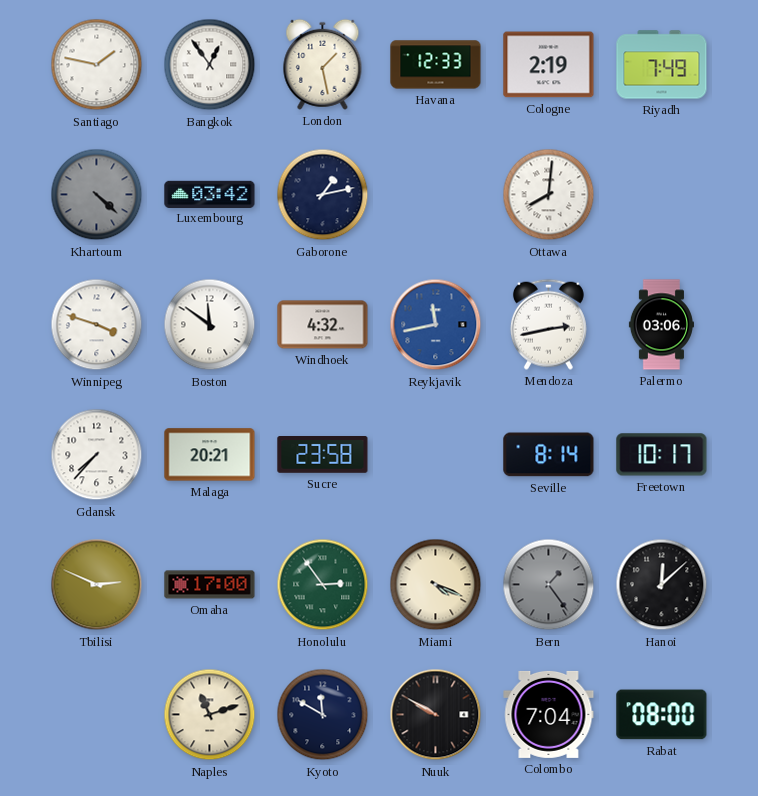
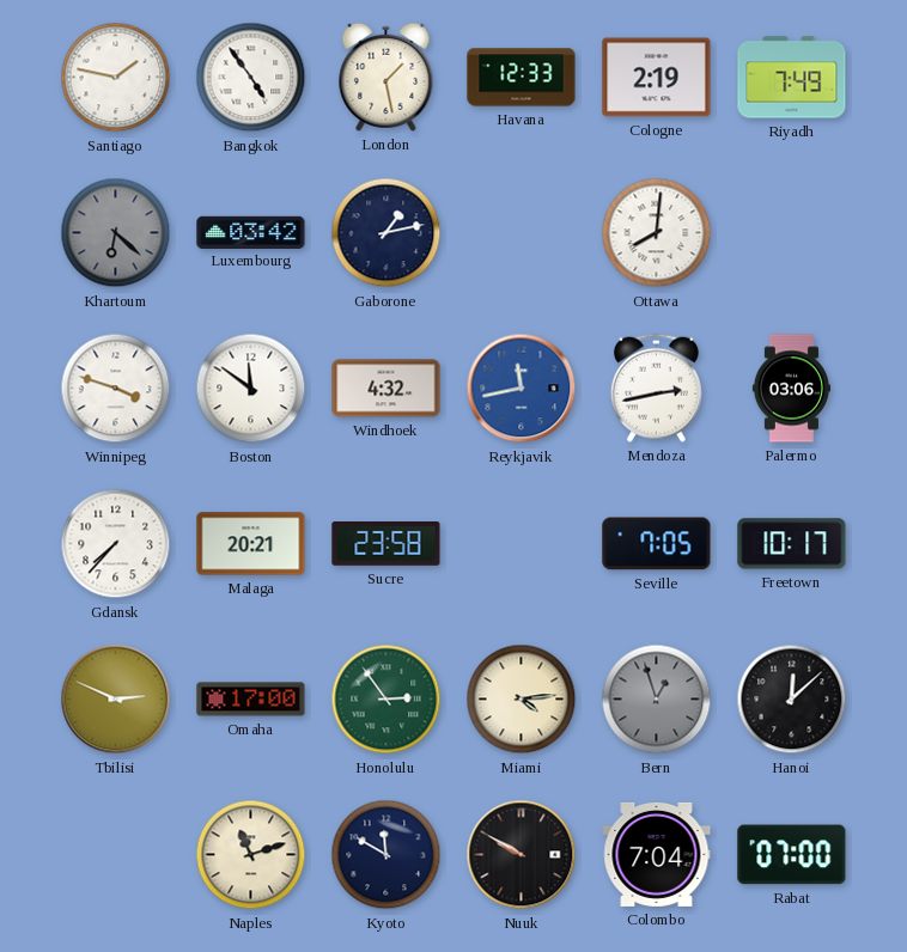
Bangkok: 12:54 -> 4:54 (251, 78)
Khartoum: 4:22 -> 6:22 (116, 233)
Seville: 8:14 -> 7:05 (657, 544)
Miami: 4:19 -> 4:14 (522, 700)
Bern: 1:24 -> 12:57 (657, 700)
Rabat: 08:00 -> 07:00 (792, 855)
